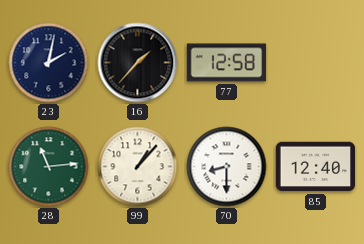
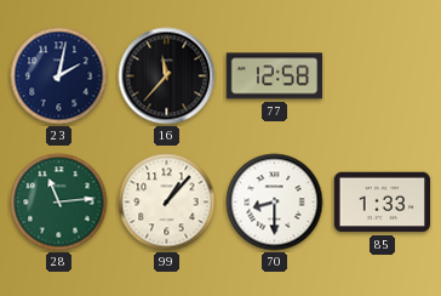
16: 1:37 -> 11:37 (167, 76)
85: 12:40 -> 1:33 (383, 203)
